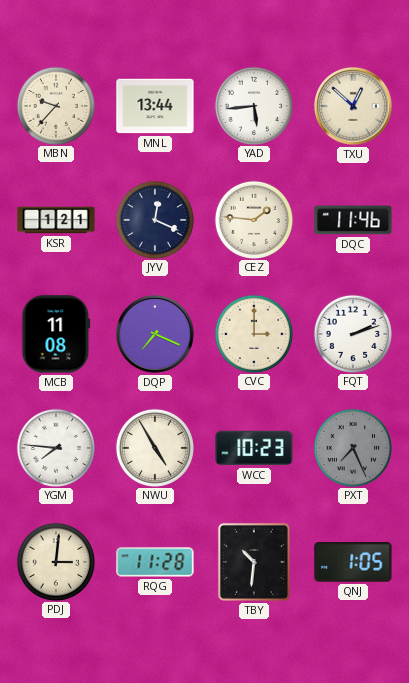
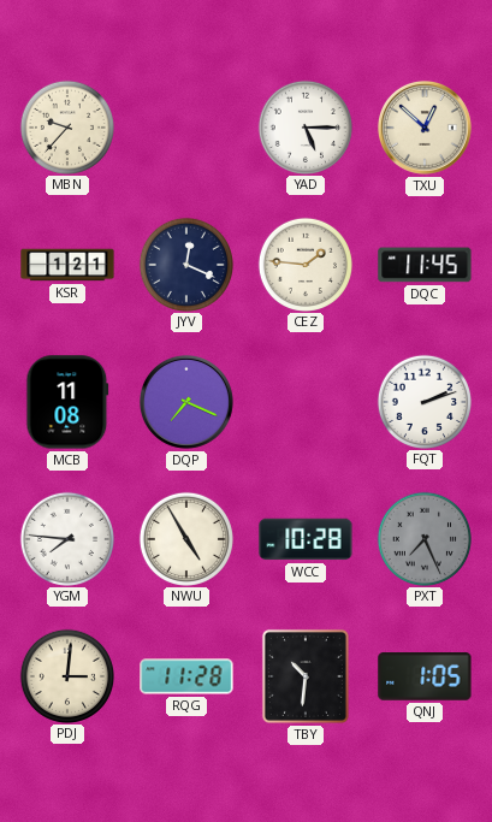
MNL: 13:44 -> none (155, 106)
YAD: 5:44 -> 5:15 (304, 126)
DQC: 11:46 -> 11:45 (425, 265)
CVC: 3:00 -> none (253, 333)
WCC: 10:23 -> 10:28 (306, 539)
